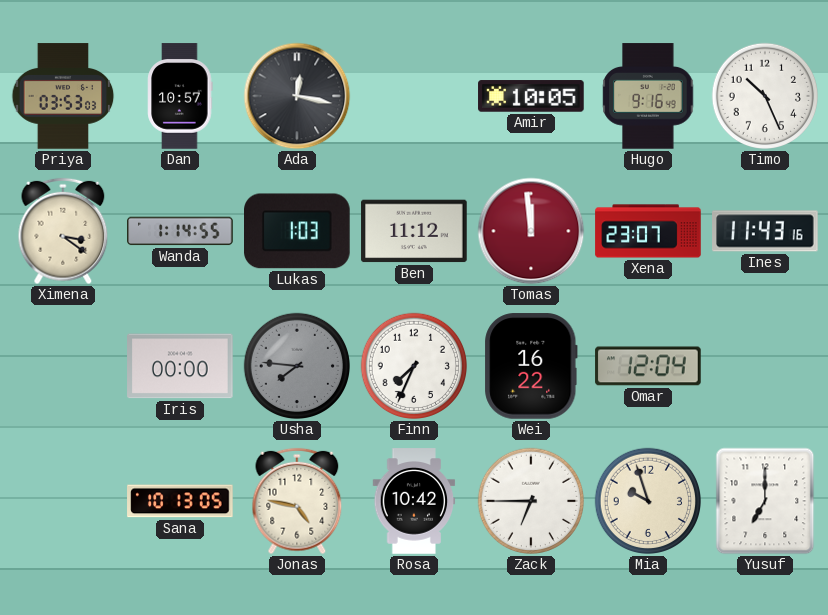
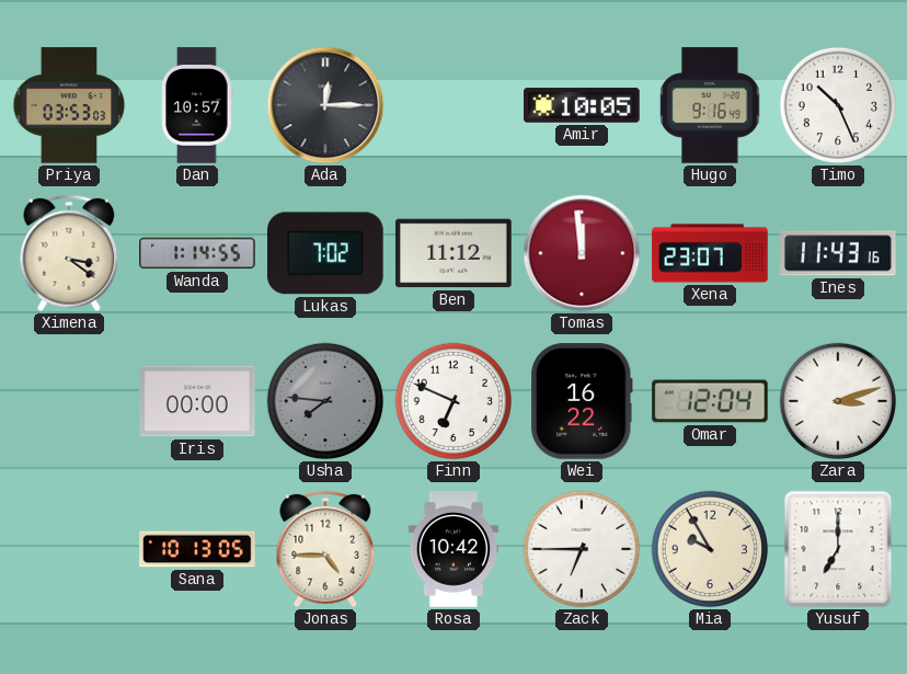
Ada: 12:17 -> 12:15 (325, 105)
Lukas: 1:03 -> 7:02 (325, 253)
Finn: 7:34 -> 6:49 (453, 401)
Zara: none -> 3:12 (838, 401)
Jonas: 4:47 -> 4:45 (325, 549)
Mia: 9:57 -> 9:55 (710, 549)
